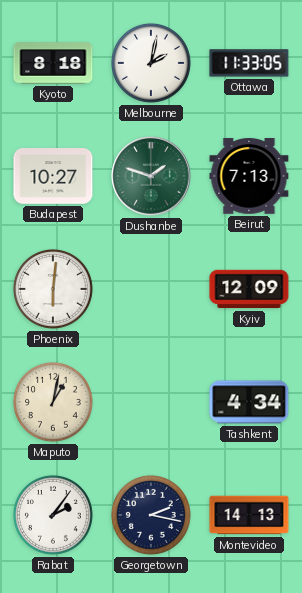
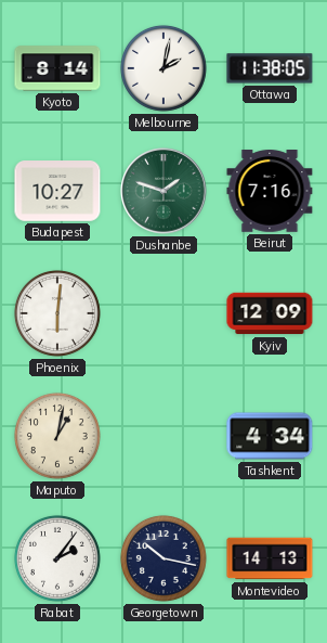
Kyoto: 8:18 -> 8:14 (57, 68)
Ottawa: 11:33 -> 11:38 (270, 68)
Beirut: 7:13 -> 7:16 (270, 191)
Georgetown: 2:17 -> 10:17 (163, 558)
